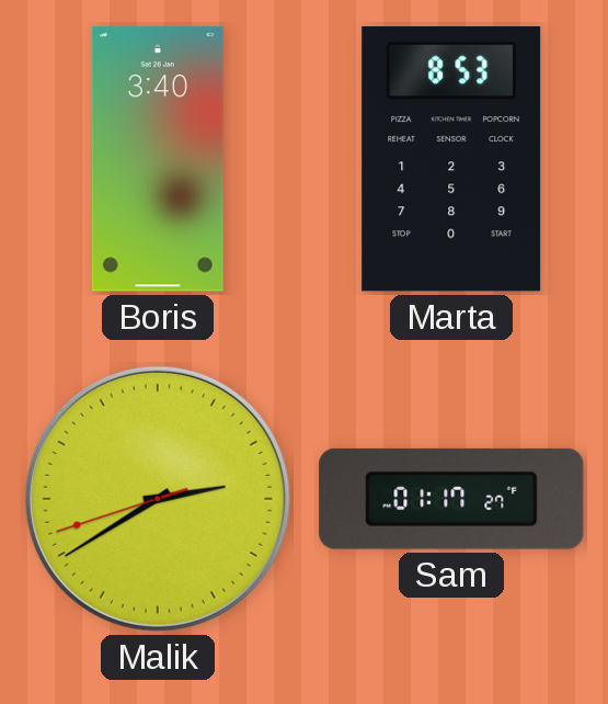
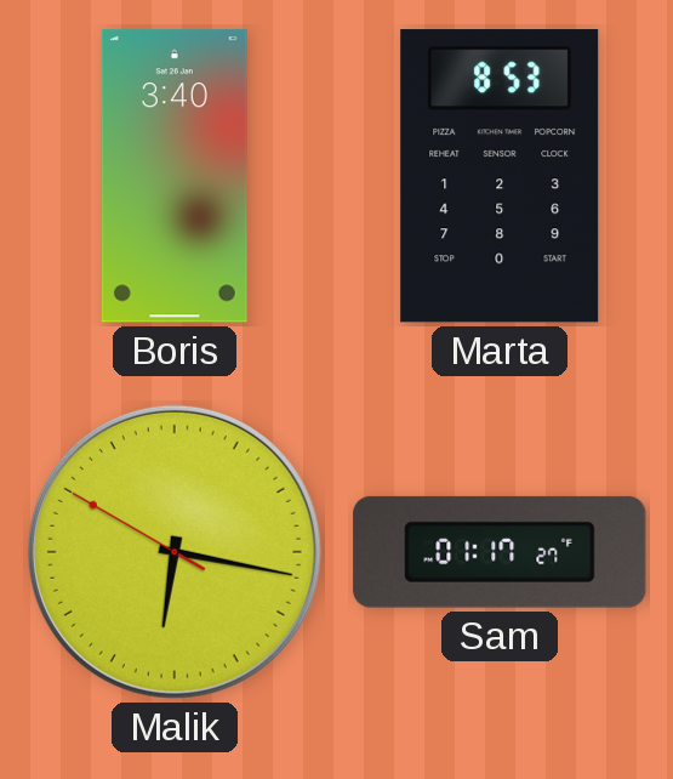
Malik: 2:39 -> 6:16 (175, 552)
